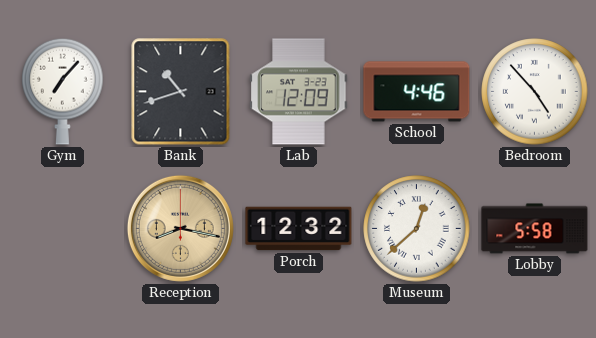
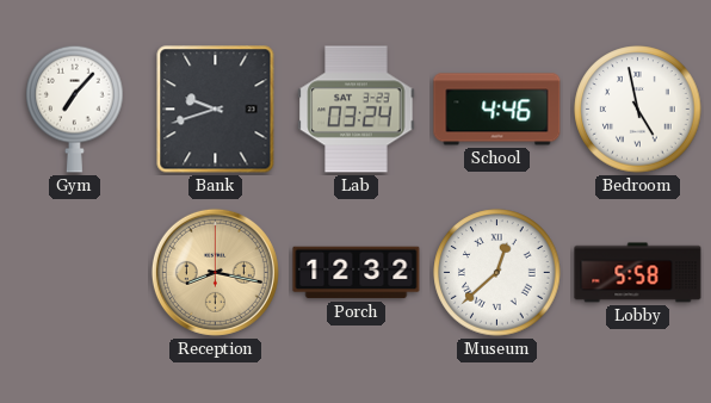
Bank: 10:42 -> 9:42 (216, 110)
Lab: 12:09 -> 03:24 (357, 110)
Bedroom: 4:53 -> 4:58 (638, 110)
